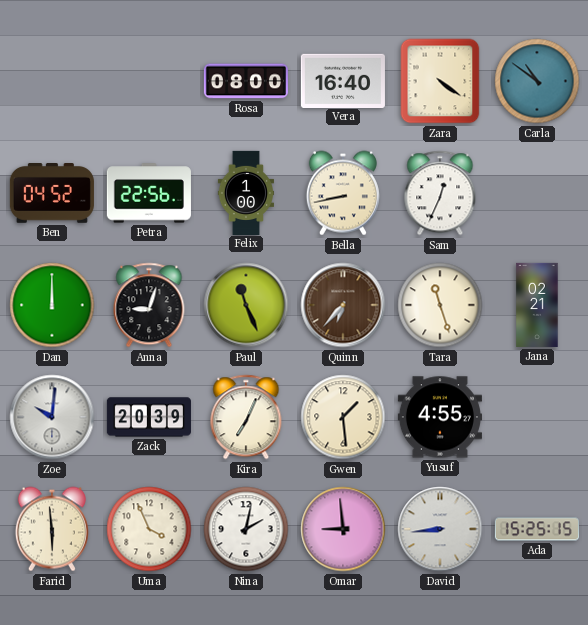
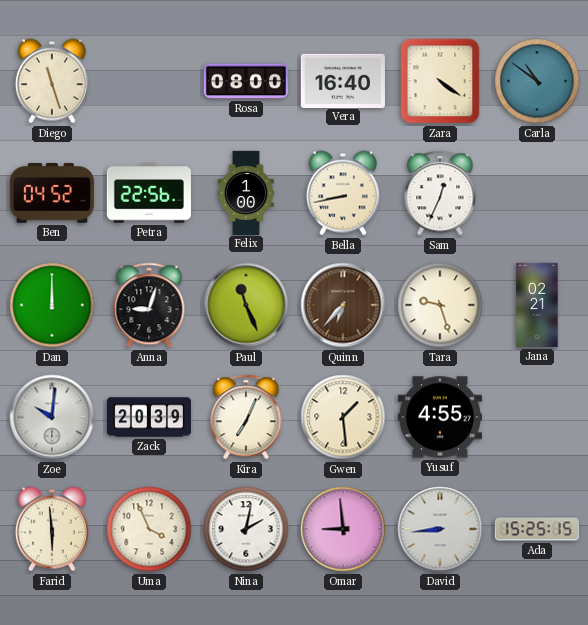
Diego: none -> 11:27 (52, 81)
Tara: 11:27 -> 9:27 (440, 305)
